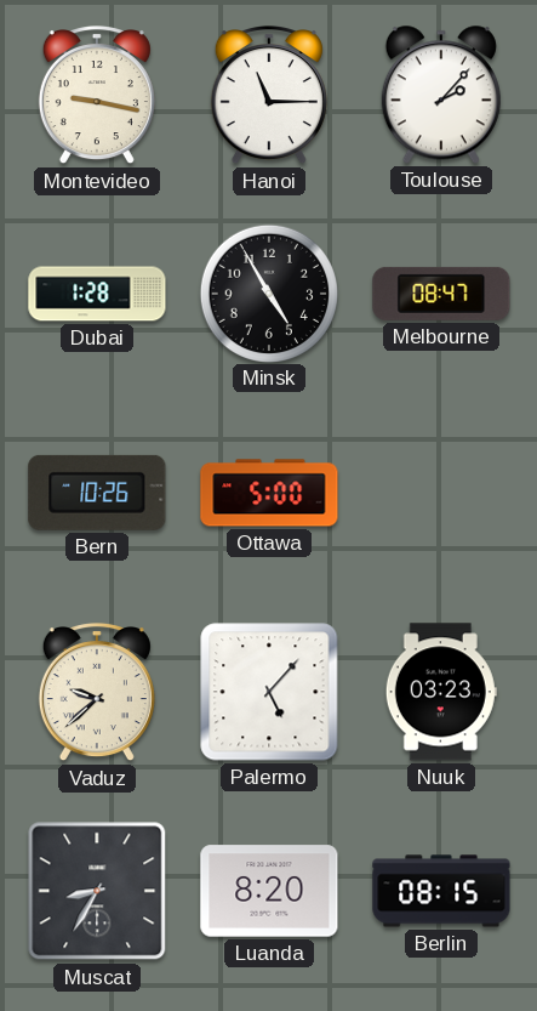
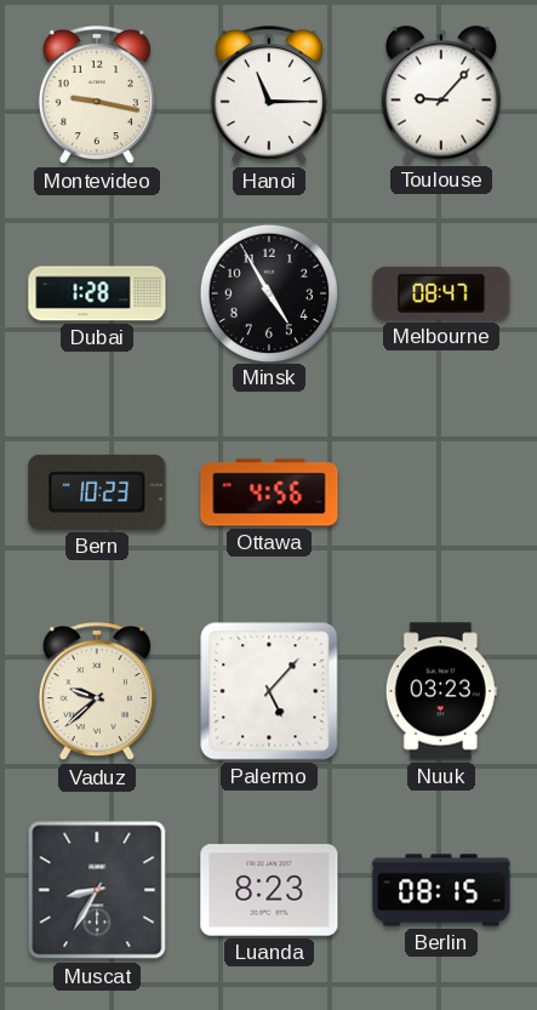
Toulouse: 2:07 -> 9:07 (441, 95)
Bern: 10:26 -> 10:23 (97, 492)
Ottawa: 5:00 -> 4:56 (269, 492)
Luanda: 8:20 -> 8:23 (269, 890)
